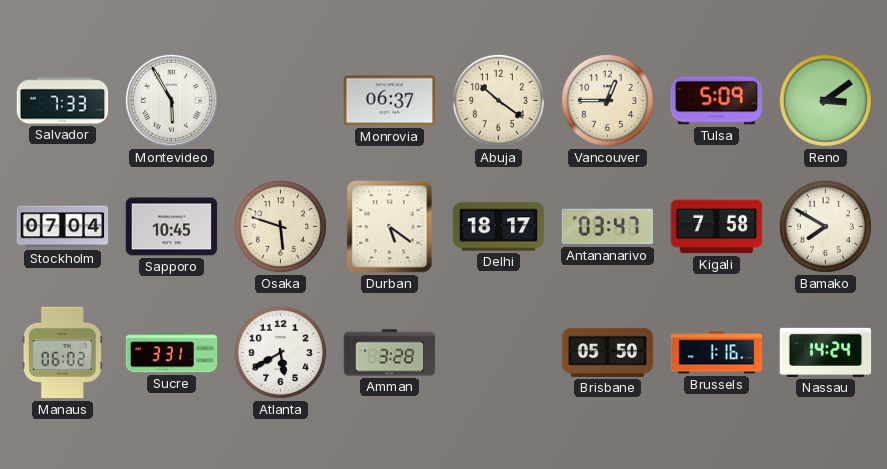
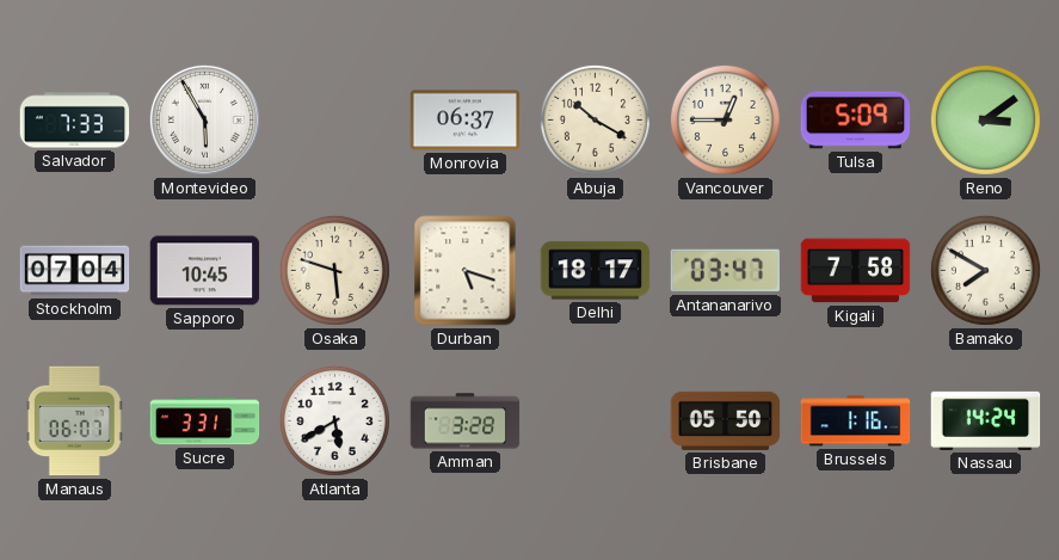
Abuja: 10:21 -> 10:20 (595, 119)
Durban: 5:21 -> 5:18 (466, 271)
Manaus: 06:02 -> 06:07 (74, 421)
